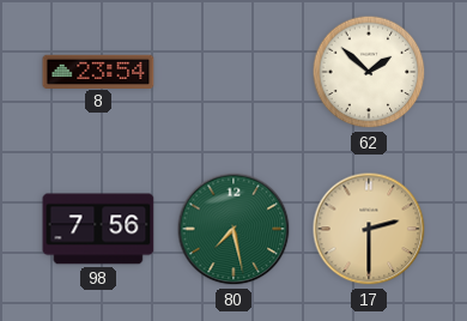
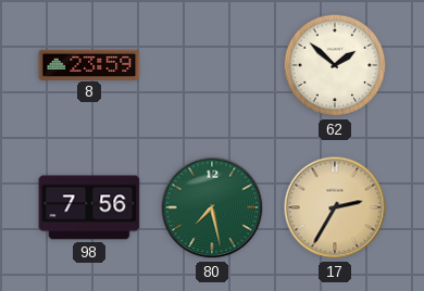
8: 23:54 -> 23:59 (89, 64)
17: 2:30 -> 2:35 (335, 207)
